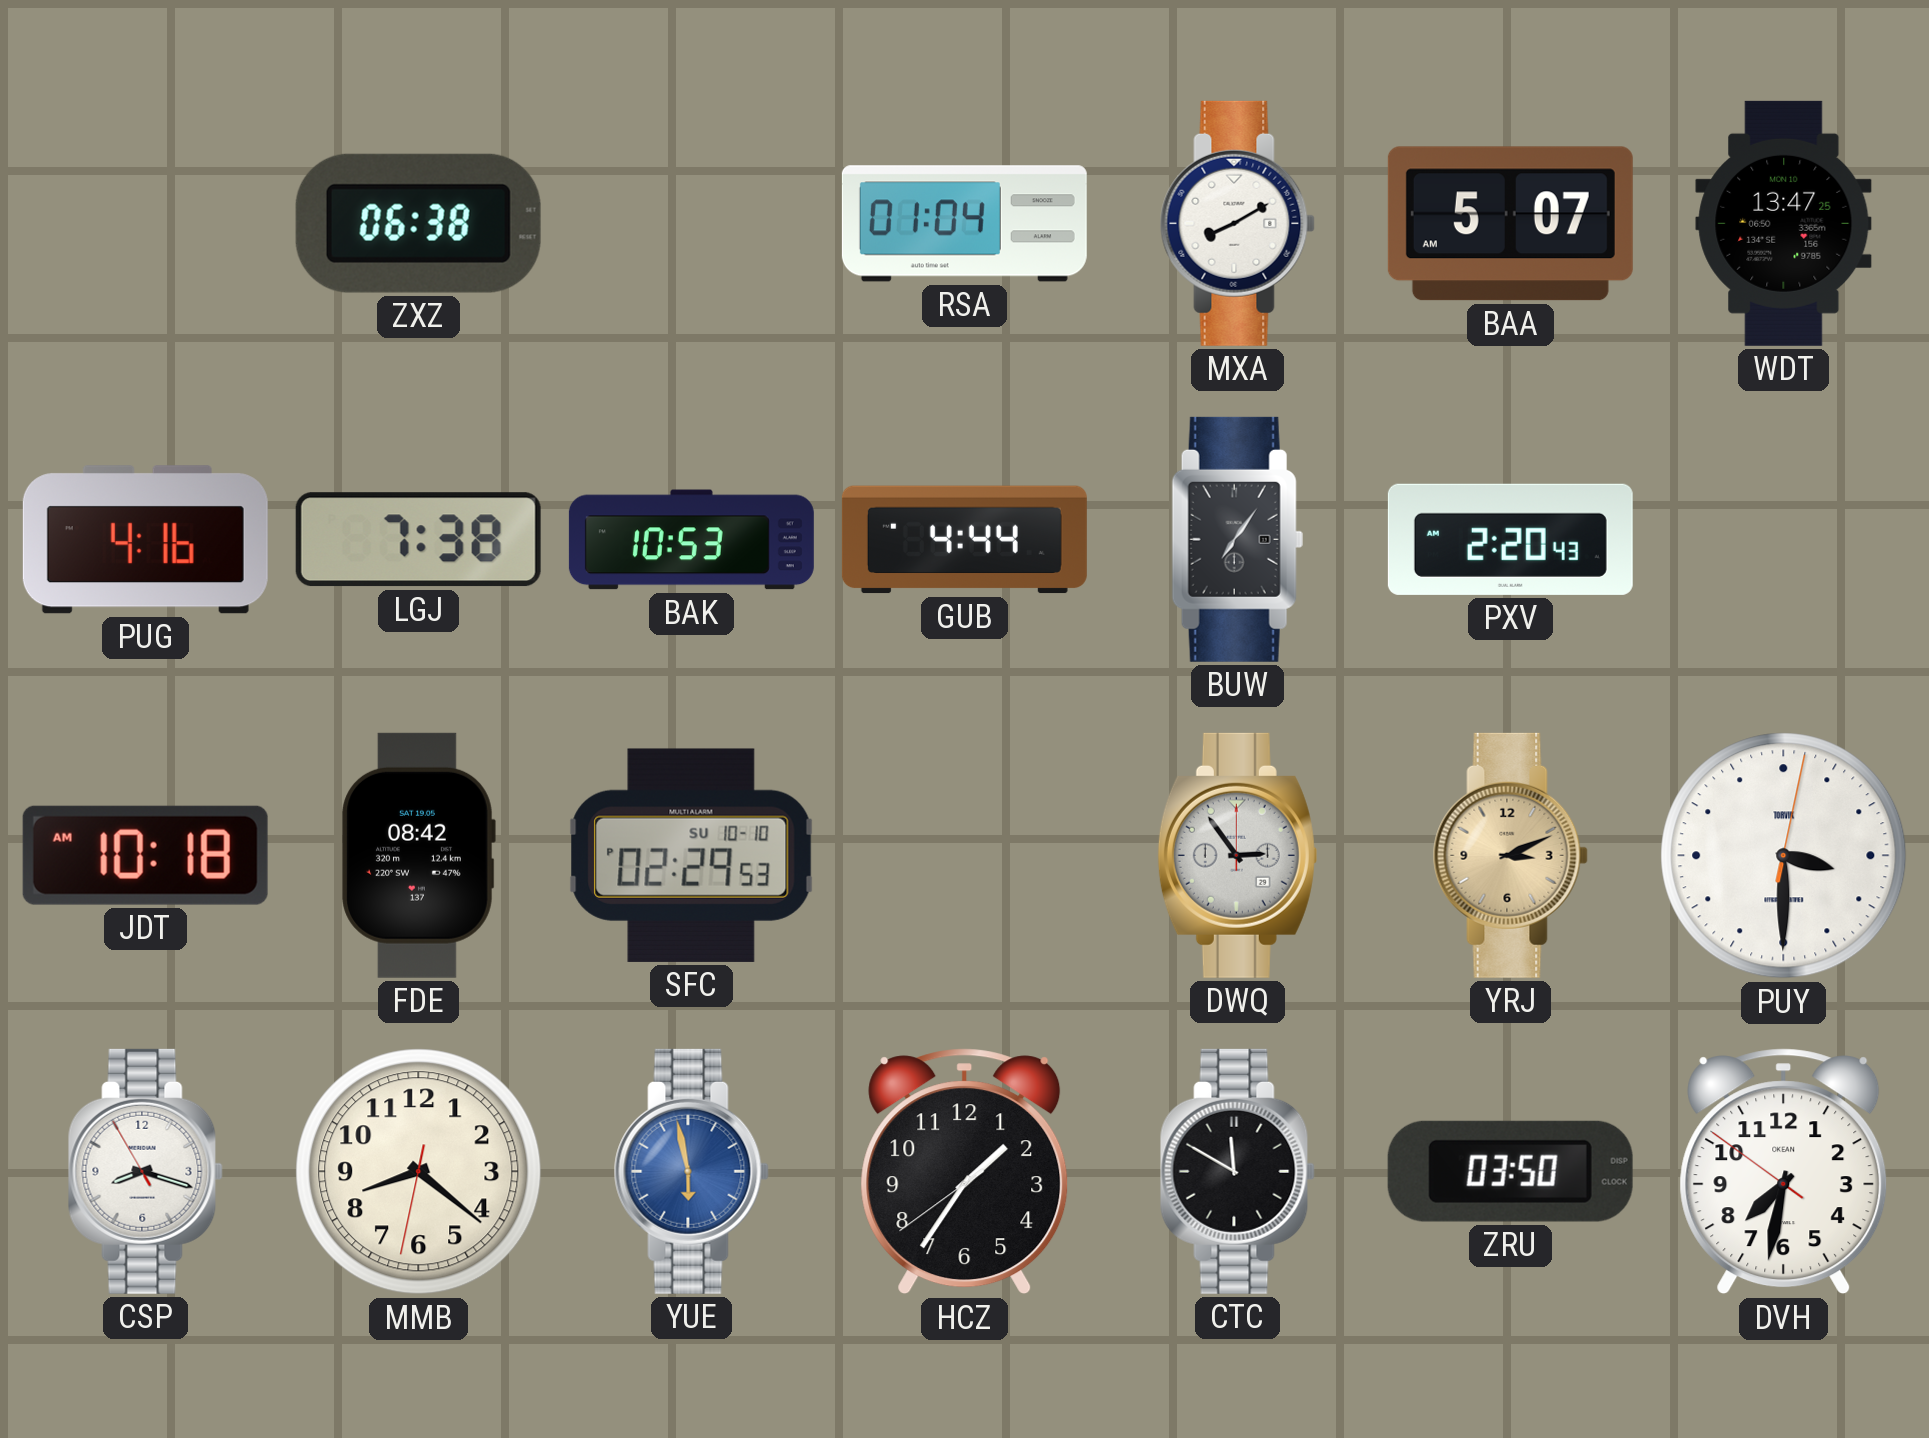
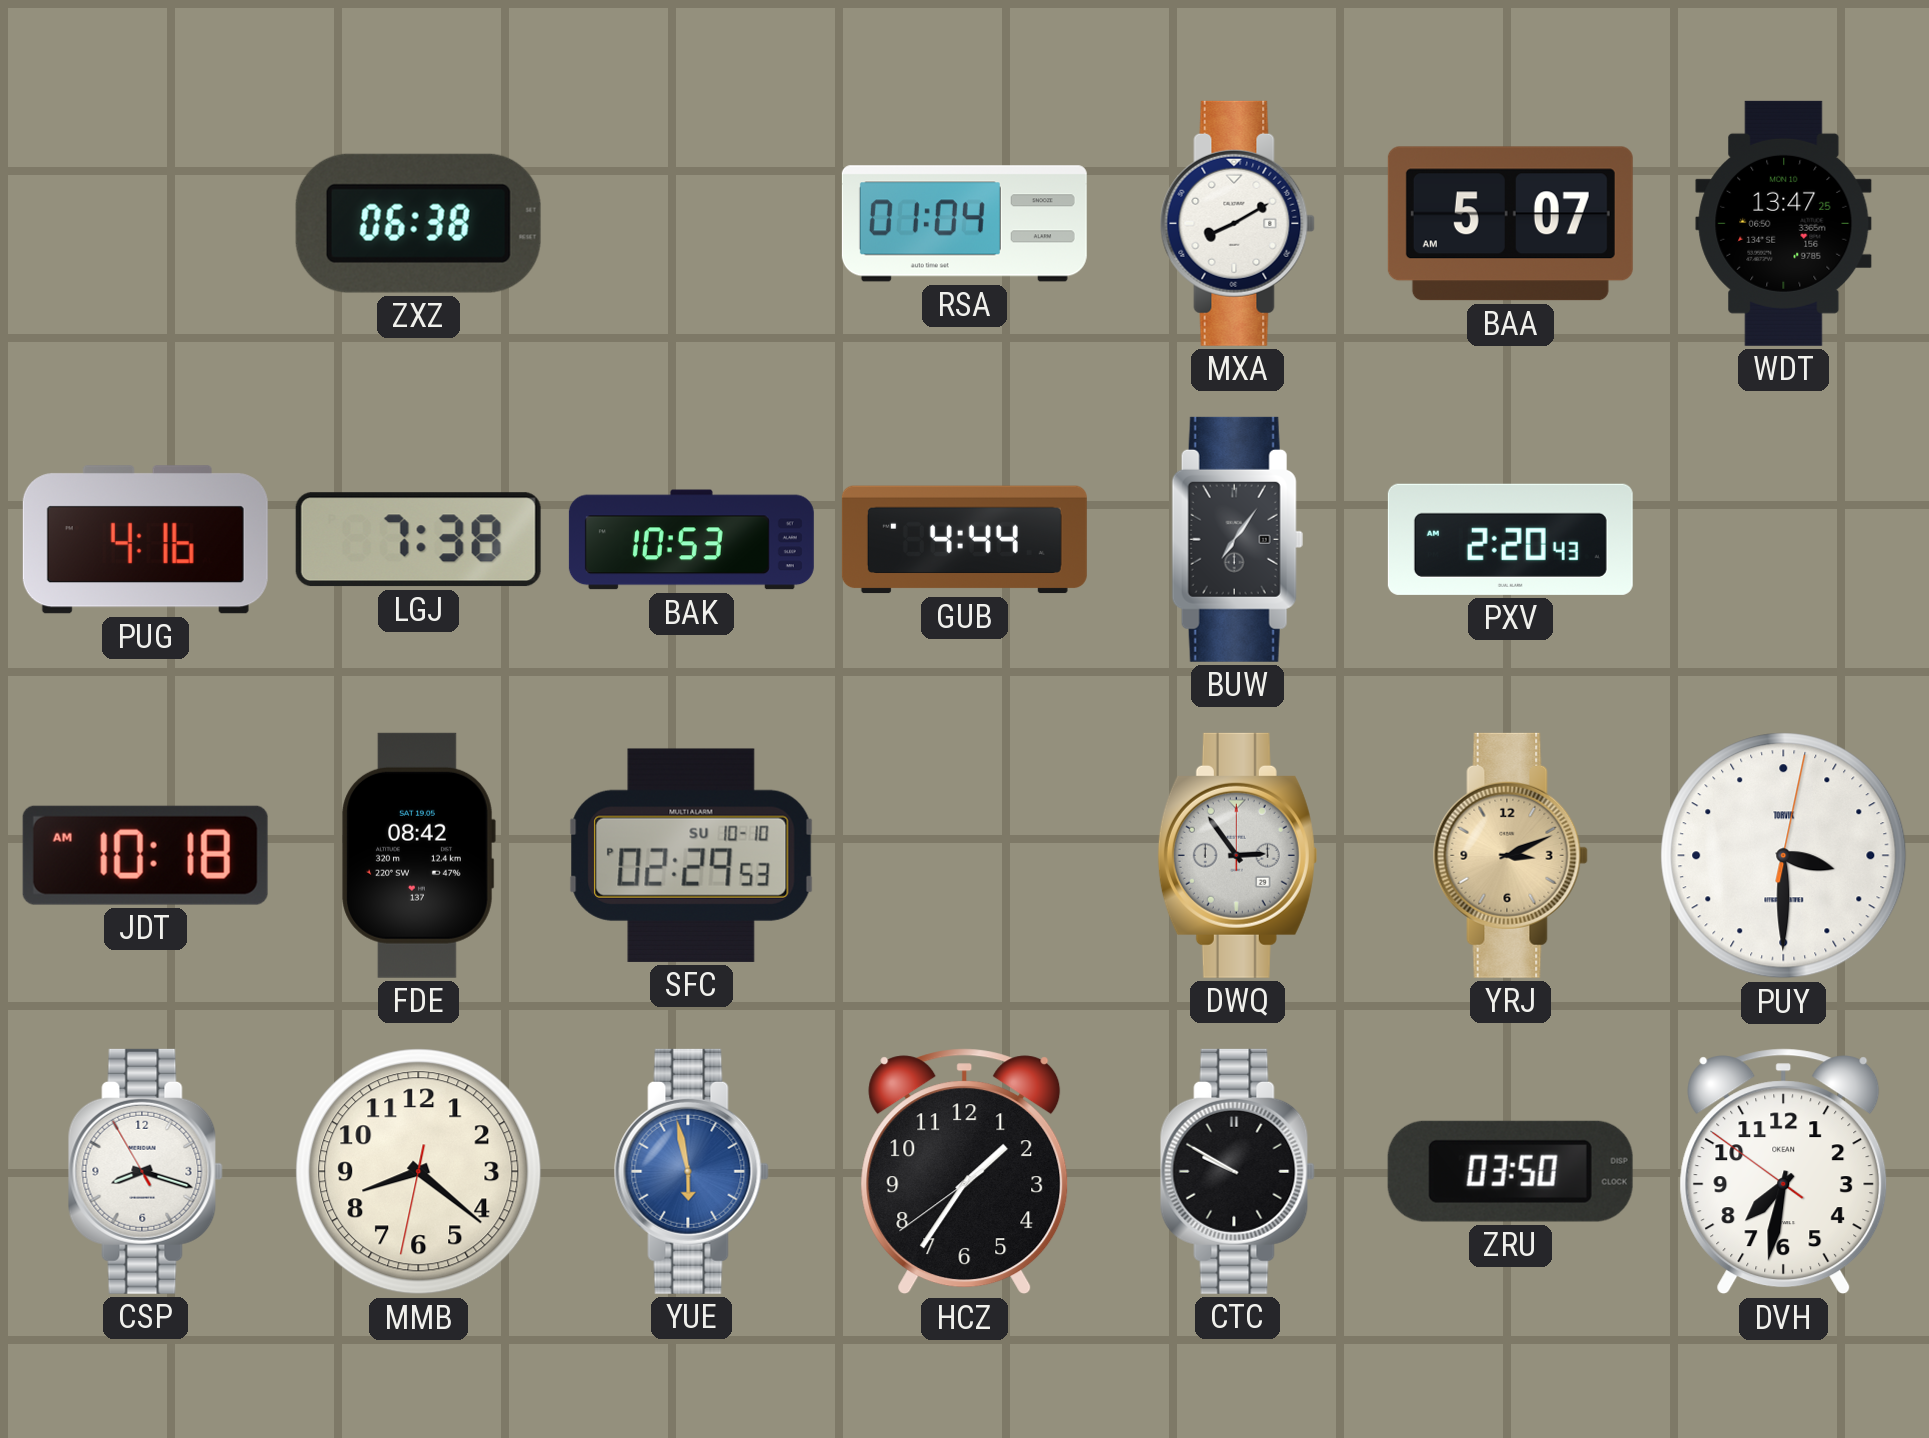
CTC: 11:50 -> 9:50 (1237, 1171)
